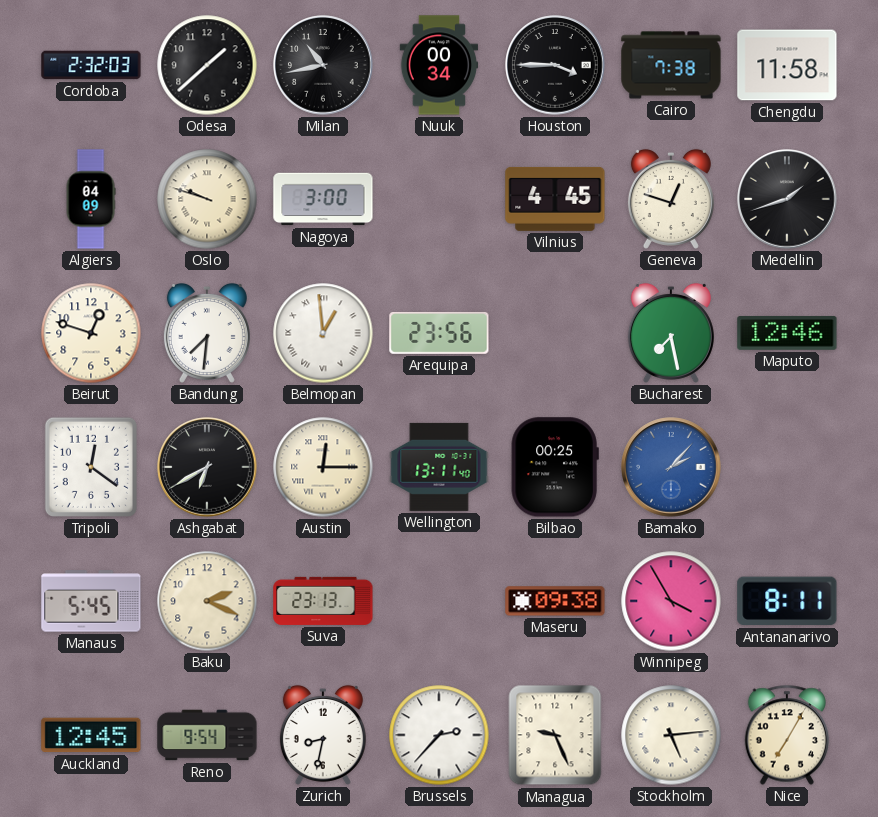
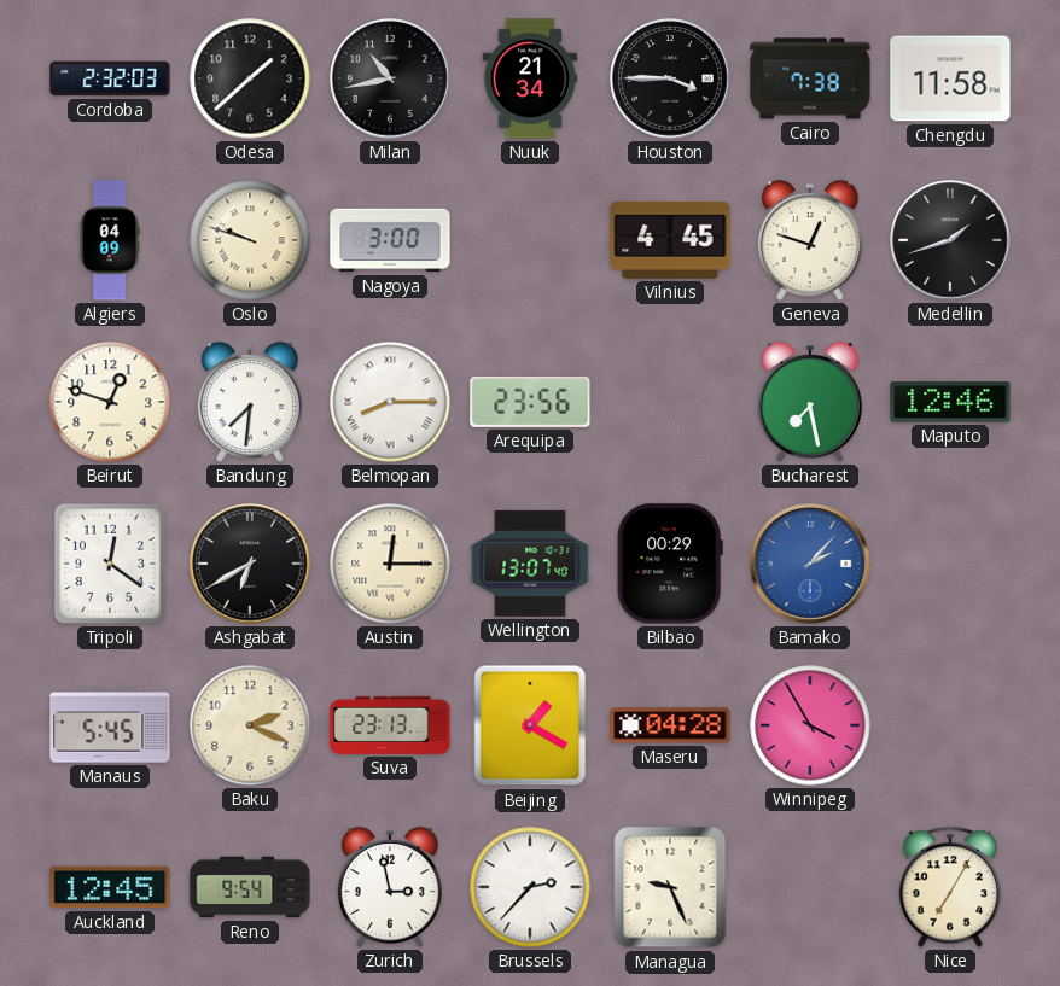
Nuuk: 00:34 -> 21:34 (530, 78)
Belmopan: 12:59 -> 8:15 (390, 402)
Wellington: 13:11 -> 13:07 (530, 564)
Bilbao: 00:25 -> 00:29 (670, 564)
Beijing: none -> 1:20 (530, 725)
Maseru: 09:38 -> 04:28 (670, 725)
Antananarivo: 8:11 -> none (787, 601)
Zurich: 8:32 -> 2:58 (390, 887)
Stockholm: 5:14 -> none (671, 735)
